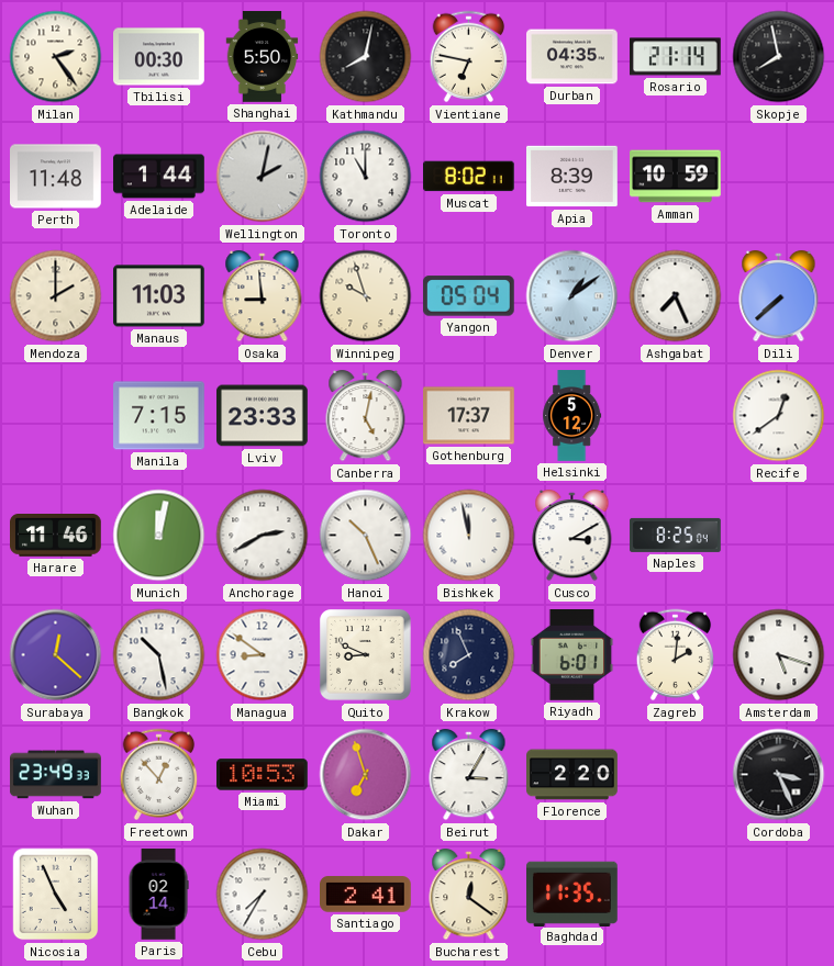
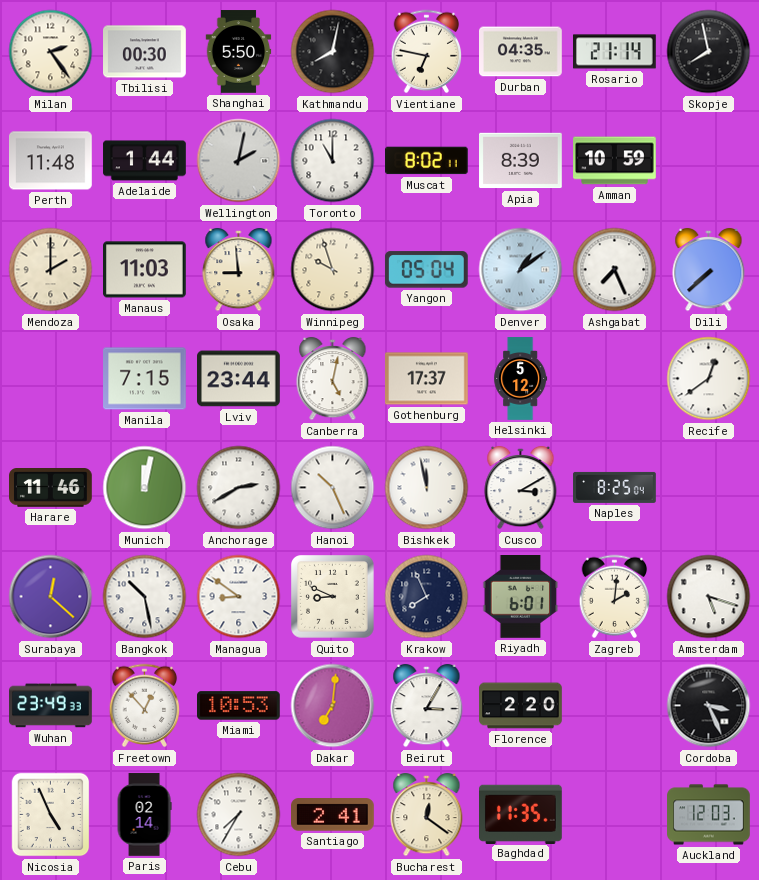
Lviv: 23:33 -> 23:44 (239, 379)
Dakar: 6:57 -> 7:01 (333, 706)
Auckland: none -> 12:03 (709, 815)
